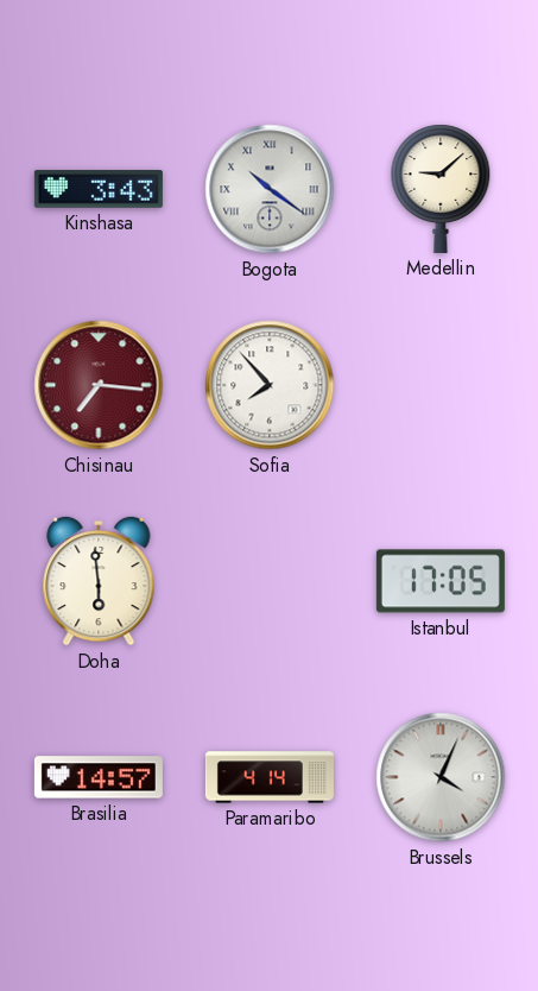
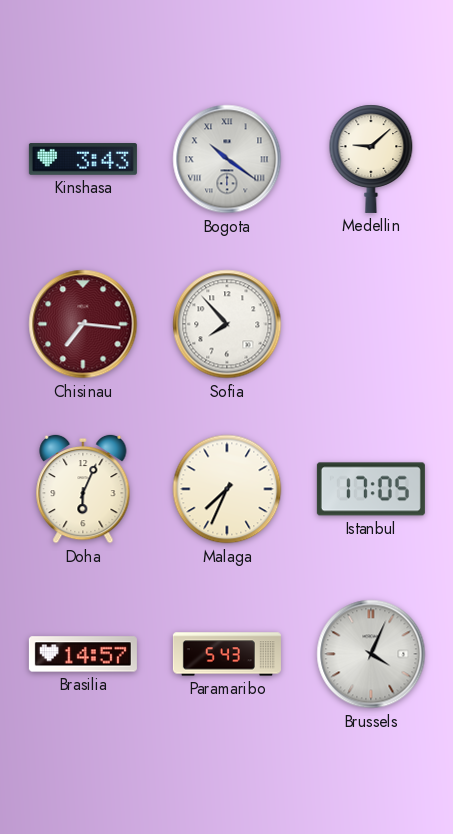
Doha: 5:59 -> 6:04 (83, 489)
Malaga: none -> 7:34 (227, 489)
Paramaribo: 4:14 -> 5:43 (227, 654)
